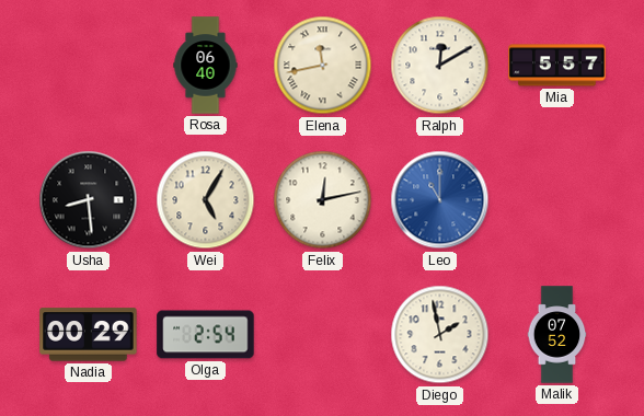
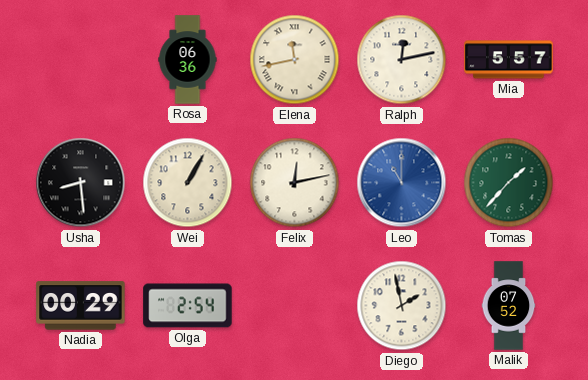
Rosa: 06:40 -> 06:36 (188, 60)
Ralph: 12:10 -> 12:13 (402, 60)
Wei: 5:05 -> 1:05 (188, 183)
Tomas: none -> 1:37 (509, 183)
